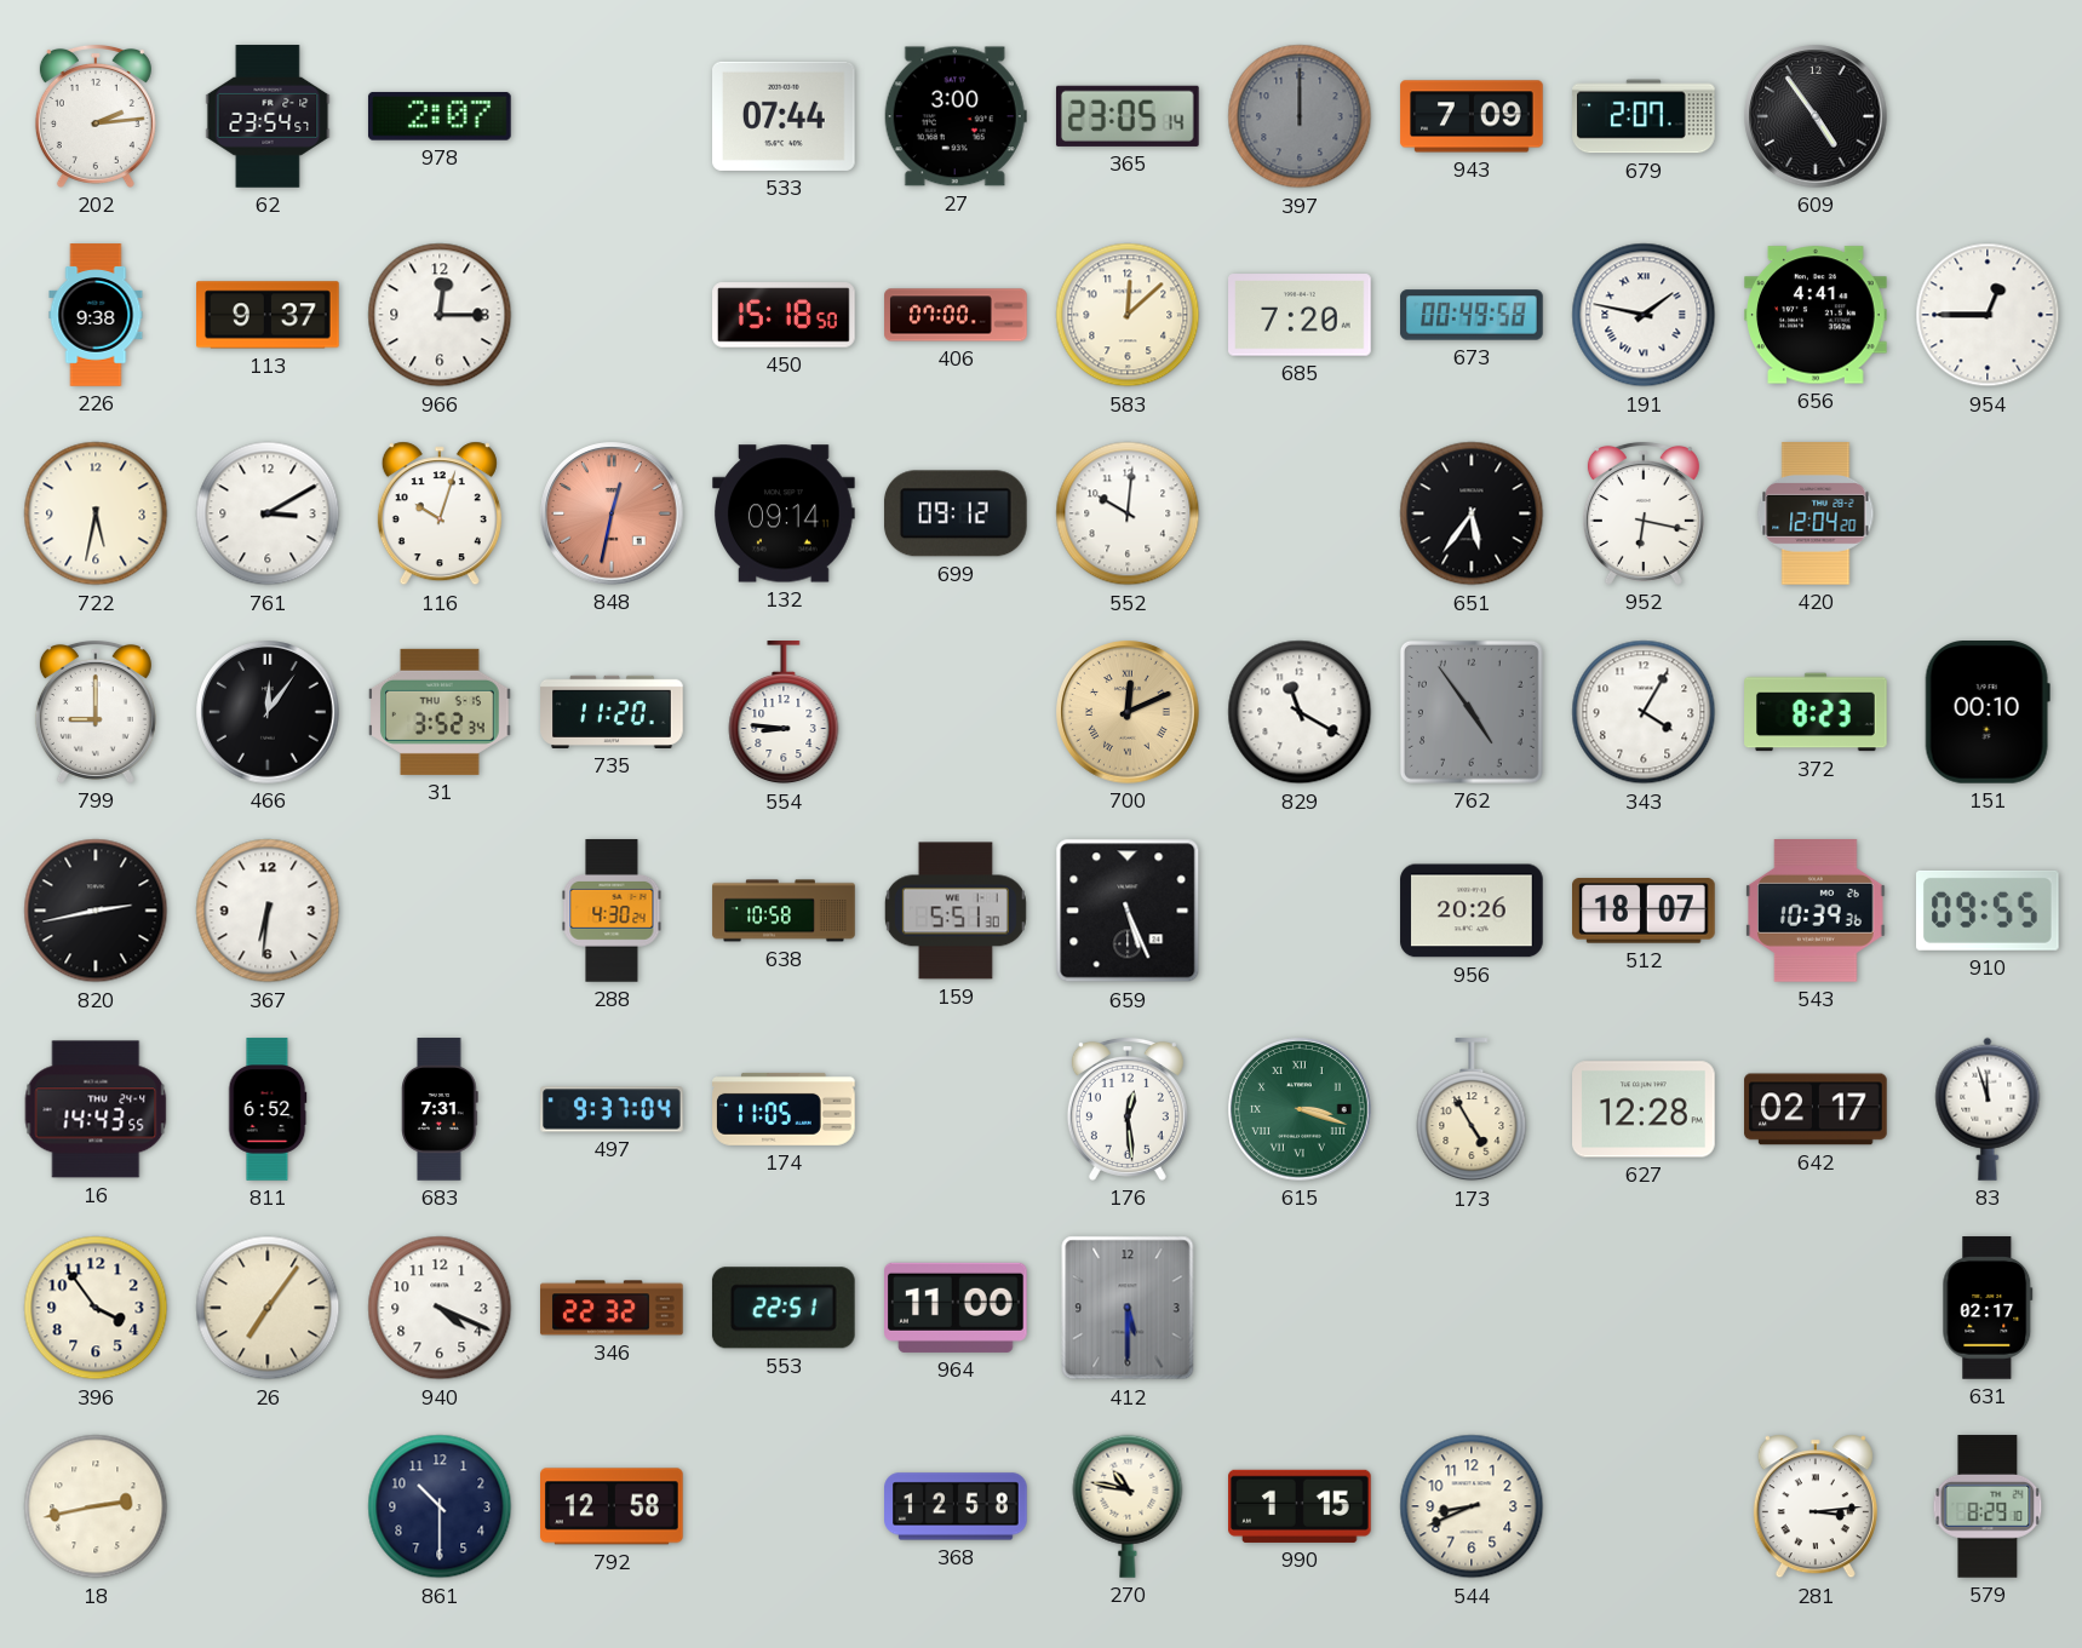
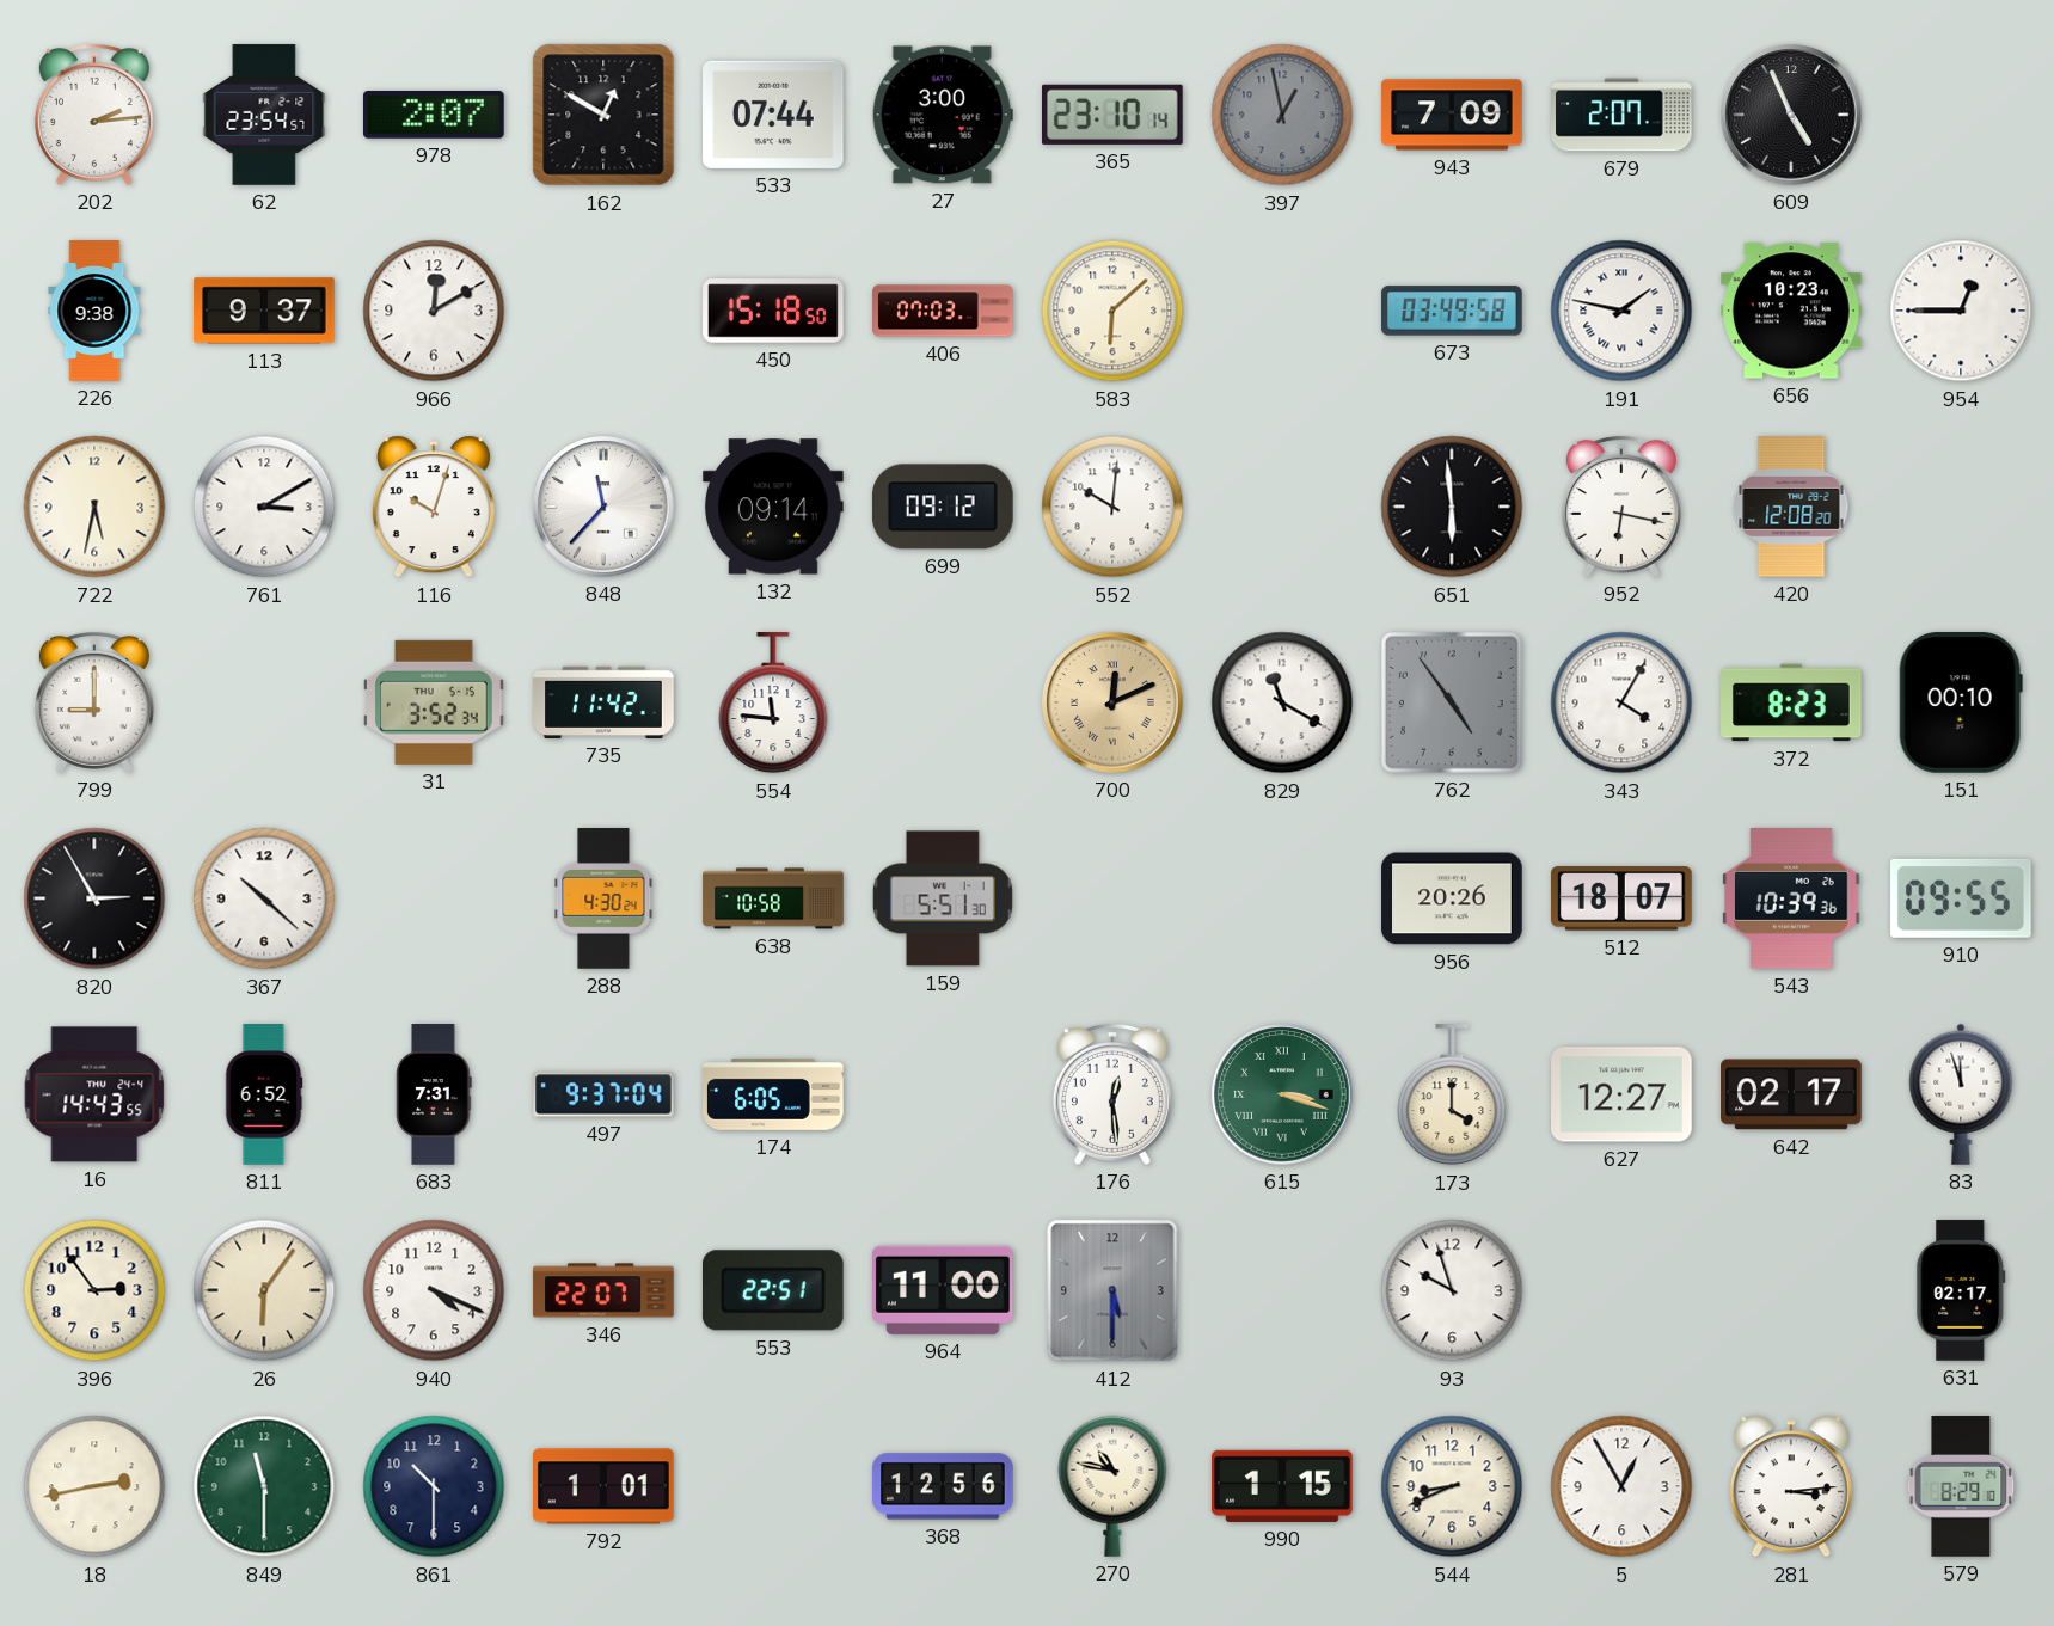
162: none -> 12:50 (603, 115)
365: 23:05 -> 23:10 (1112, 115)
397: 12:00 -> 12:58 (1282, 115)
609: 4:54 -> 4:56 (1791, 115)
966: 12:15 -> 12:10 (434, 311)
406: 07:00 -> 07:03 (943, 311)
583: 12:08 -> 6:08 (1112, 311)
685: 7:20 -> none (1300, 315)
673: 00:49 -> 03:49 (1452, 311)
656: 4:41 -> 10:23 (1791, 311)
848: 12:32 -> 11:37 (603, 507)
848 dial: salmon -> white (603, 507)
651: 5:36 -> 5:59 (1452, 507)
420: 12:04 -> 12:08 (1791, 507)
466: 12:06 -> none (268, 712)
735: 11:20 -> 11:42 (603, 702)
554: 8:46 -> 11:46 (773, 704)
820: 2:43 -> 2:55 (94, 898)
367: 6:31 -> 10:22 (264, 898)
659: 5:26 -> none (1128, 911)
174: 11:05 -> 6:05 (773, 1094)
173: 4:55 -> 4:00 (1452, 1096)
627: 12:28 -> 12:27 (1623, 1094)
396: 3:54 -> 2:54 (94, 1290)
26: 7:06 -> 6:06 (264, 1290)
346: 22:32 -> 22:07 (603, 1290)
93: none -> 9:57 (1452, 1290)
849: none -> 11:30 (264, 1486)
792: 12:58 -> 1:01 (605, 1486)
368: 12:58 -> 12:56 (943, 1486)
5: none -> 12:55 (1621, 1486)
